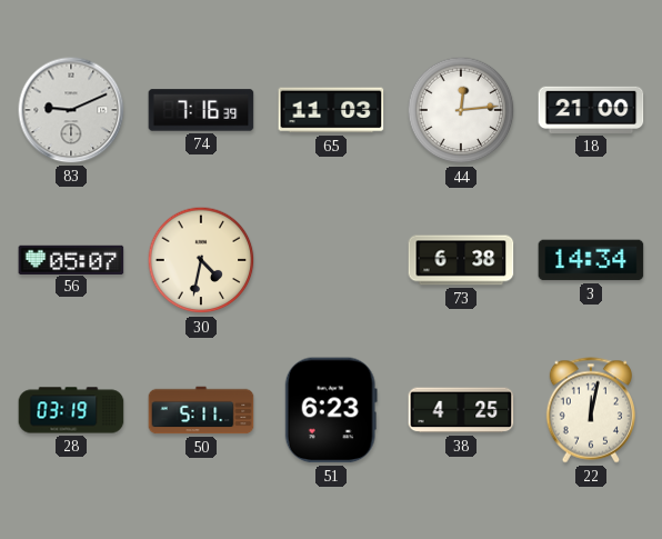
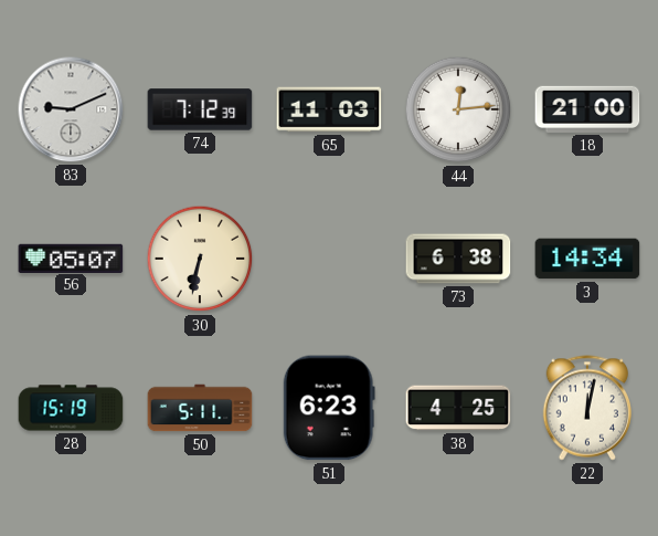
74: 7:16 -> 7:12 (200, 109)
30: 4:32 -> 6:32 (200, 259)
28: 03:19 -> 15:19 (71, 408)
